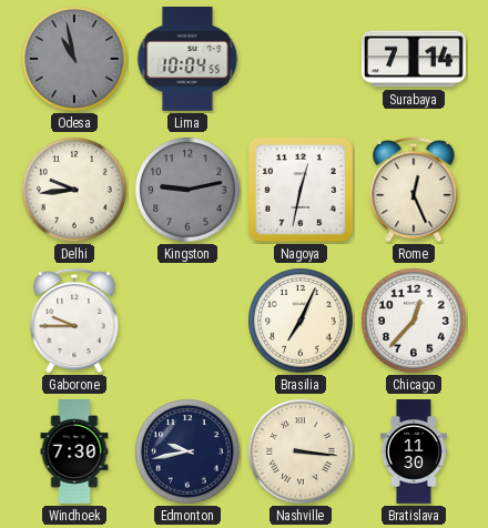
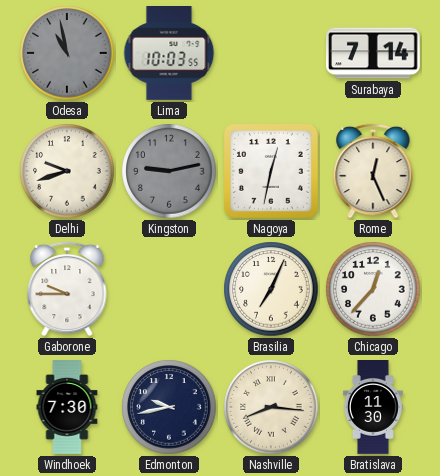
Lima: 10:04 -> 10:03 (169, 54)
Delhi: 9:44 -> 9:42 (67, 171)
Nashville: 3:16 -> 8:16 (271, 407)
